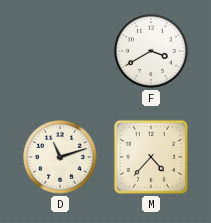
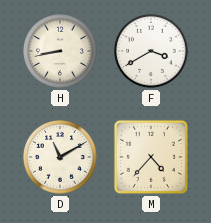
H: none -> 8:43 (61, 52)
D: 11:12 -> 11:10 (61, 158)
